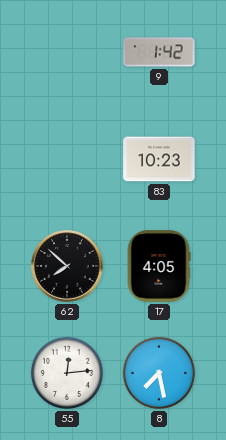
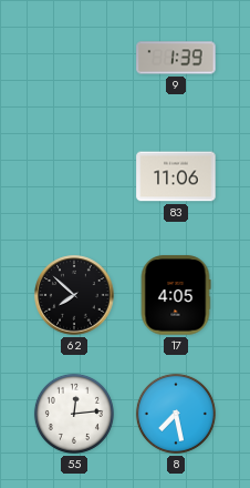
9: 1:42 -> 1:39 (176, 58)
83: 10:23 -> 11:06 (176, 176)
